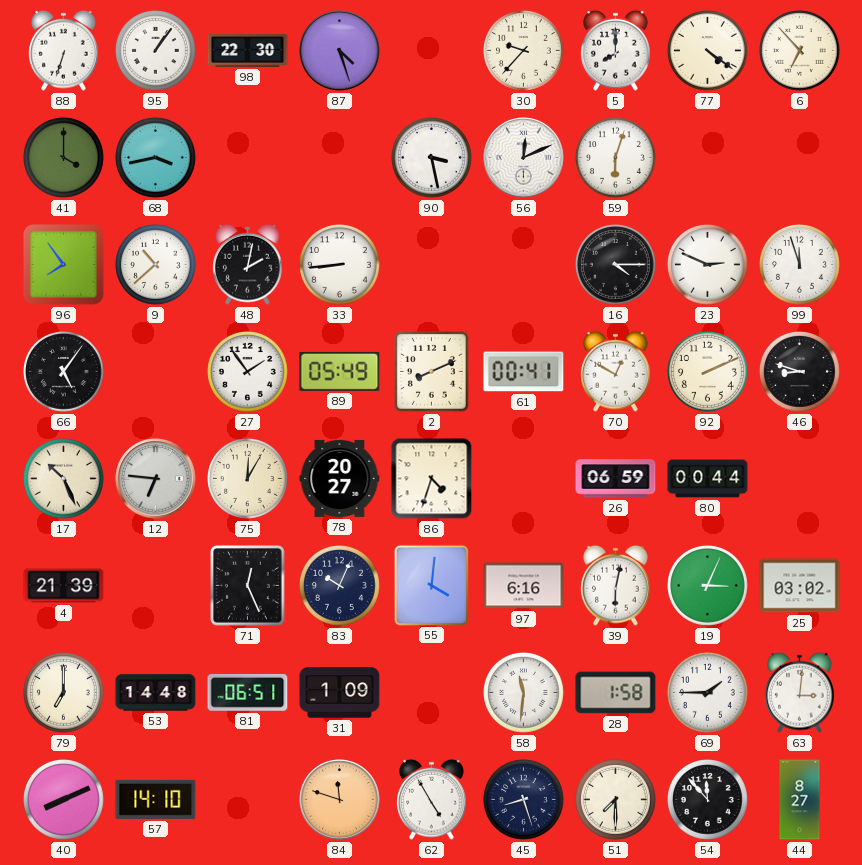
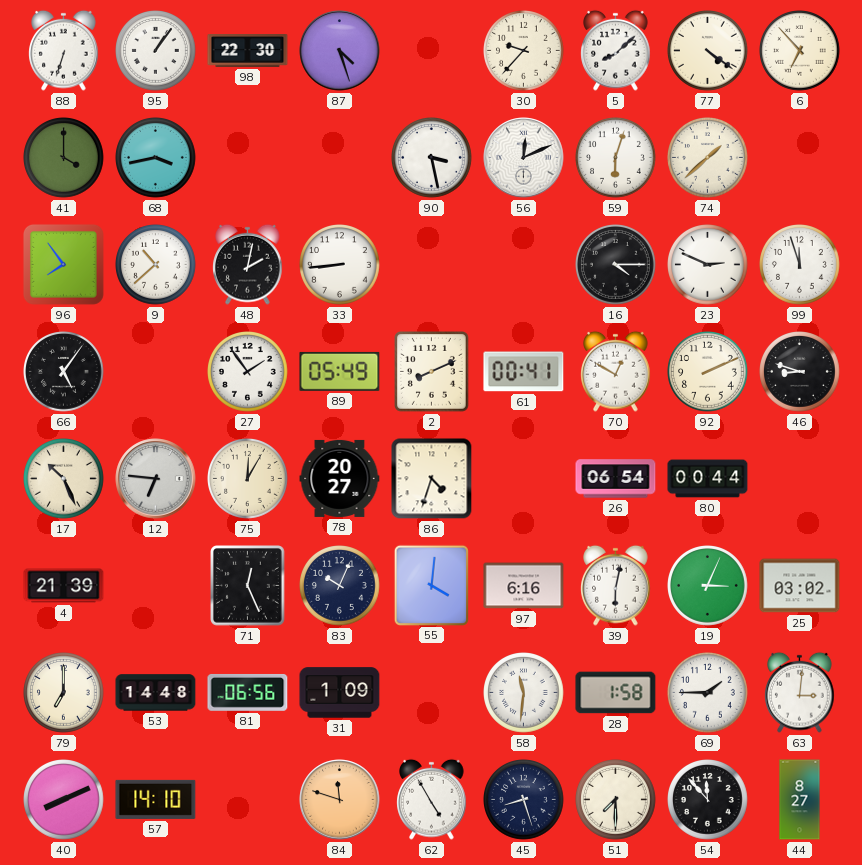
5: 8:00 -> 8:08 (616, 50)
74: none -> 1:38 (708, 158)
26: 06:59 -> 06:54 (616, 479)
81: 06:51 -> 06:56 (248, 692)
